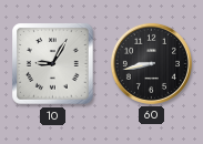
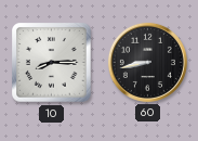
10: 9:05 -> 8:15 (52, 63)
